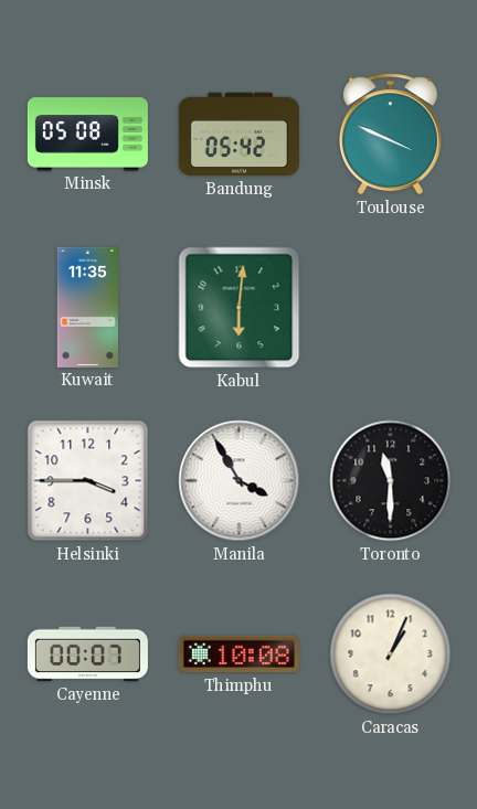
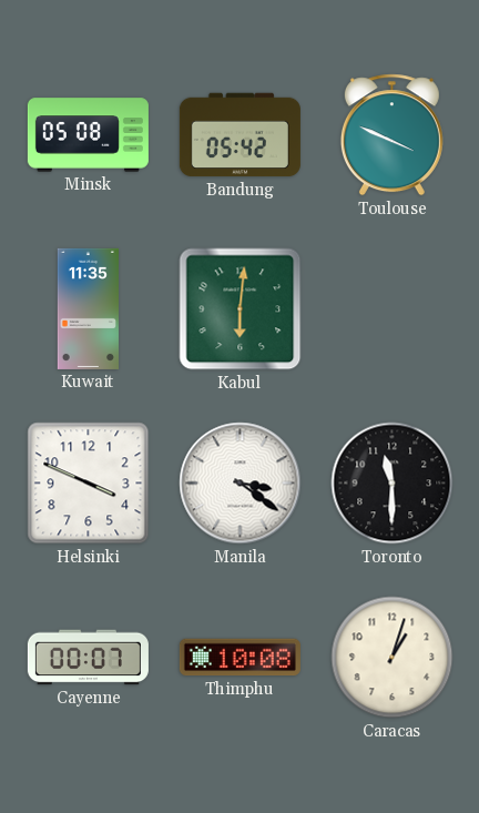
Helsinki: 3:45 -> 3:49 (89, 484)
Manila: 3:55 -> 3:21 (241, 484)
Caracas: 1:04 -> 1:03 (393, 658)
